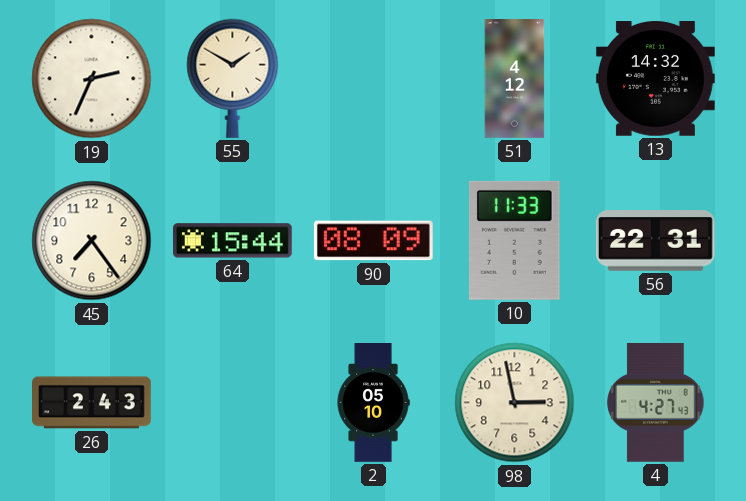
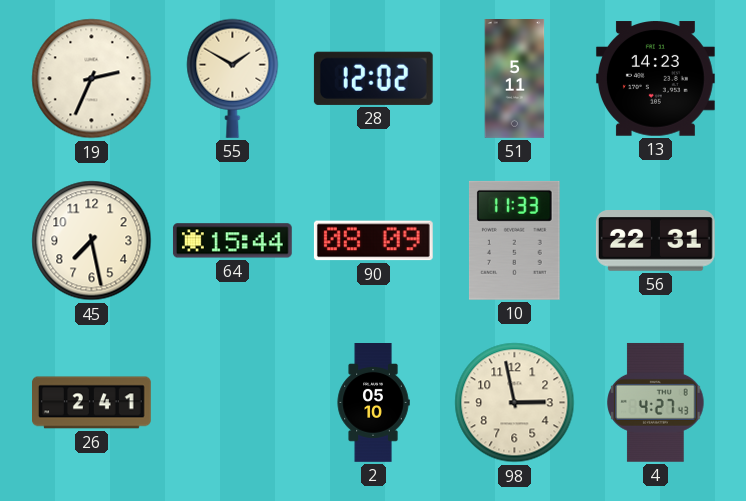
28: none -> 12:02 (373, 78)
51: 4:12 -> 5:11 (515, 79)
13: 14:32 -> 14:23 (655, 79)
45: 7:24 -> 7:28 (92, 241)
26: 2:43 -> 2:41 (92, 403)
